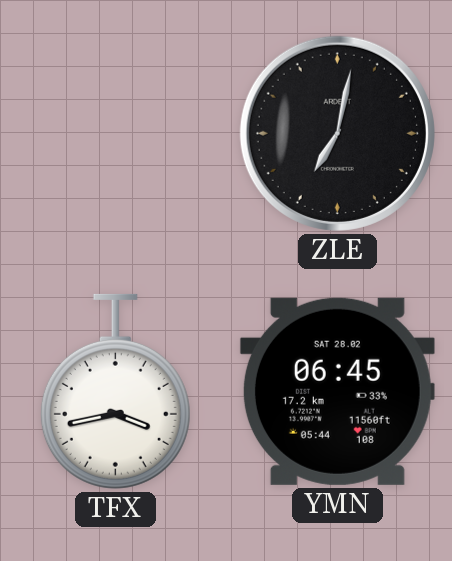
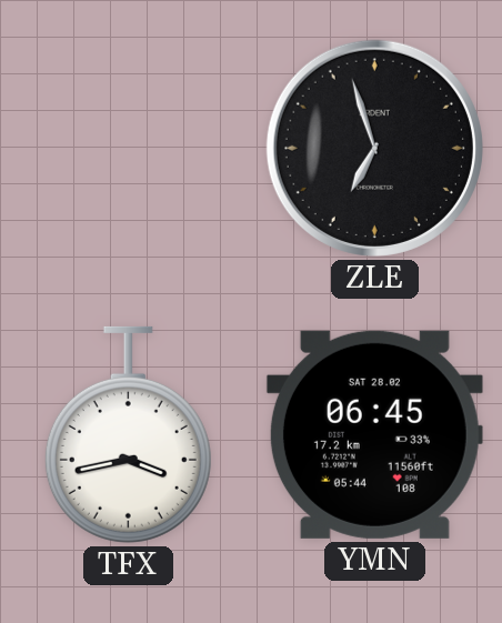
ZLE: 7:02 -> 6:57 (374, 148)
